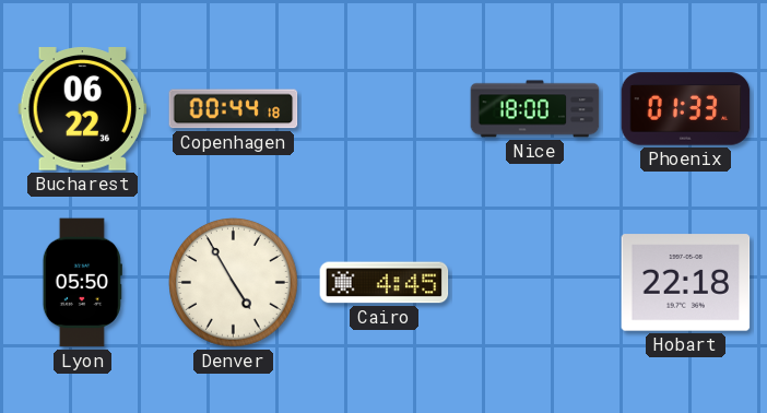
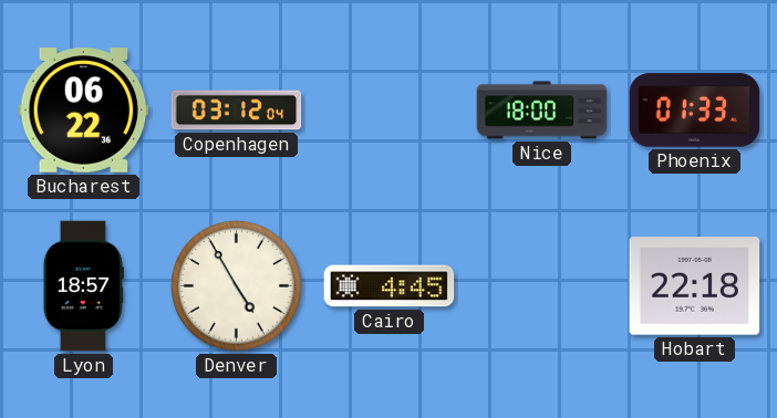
Copenhagen: 00:44 -> 03:12 (237, 111)
Lyon: 05:50 -> 18:57 (83, 286)
